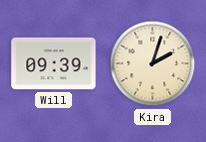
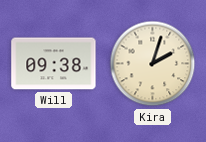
Will: 09:39 -> 09:38 (54, 64)
